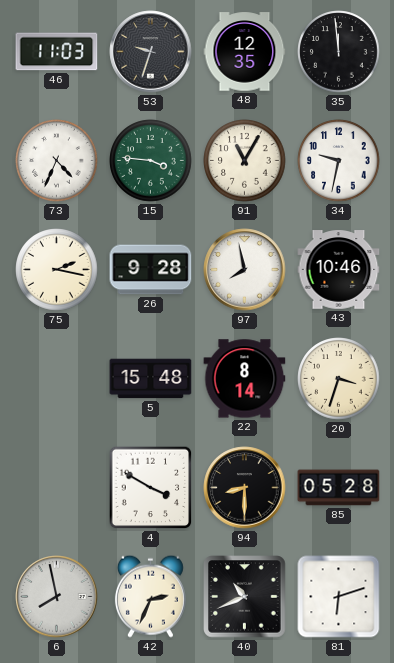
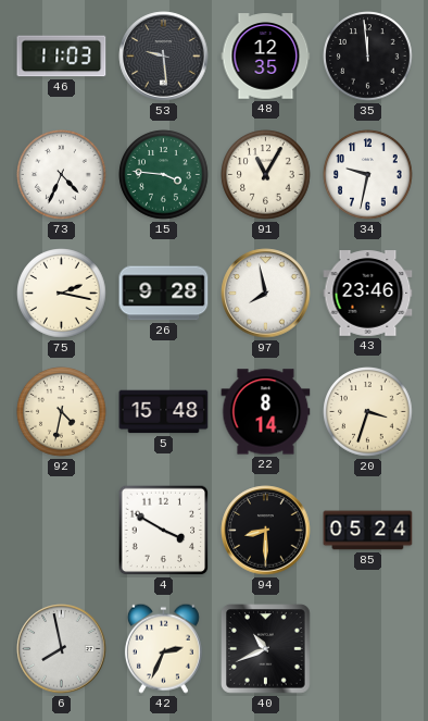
53: 9:33 -> 9:29 (164, 57)
43: 10:46 -> 23:46 (368, 294)
92: none -> 4:32 (62, 412)
85: 05:28 -> 05:24 (368, 531)
81: 6:12 -> none (339, 597)
